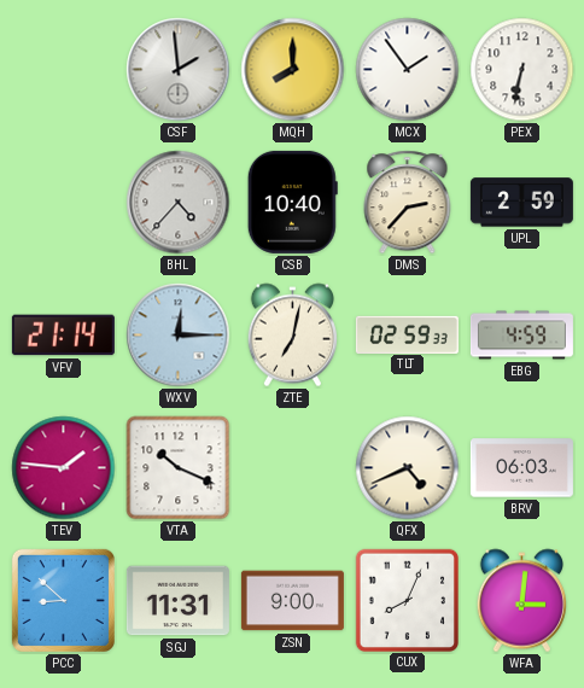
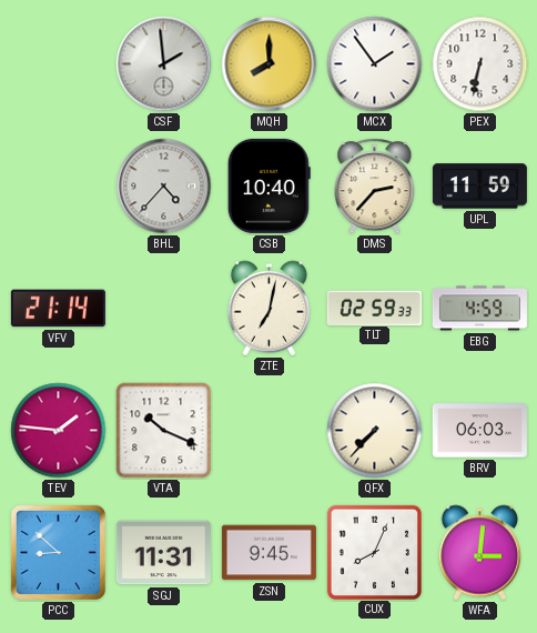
UPL: 2:59 -> 11:59 (479, 187)
WXV: 12:15 -> none (179, 336)
QFX: 4:41 -> 7:37 (375, 431)
ZSN: 9:00 -> 9:45 (268, 553)
